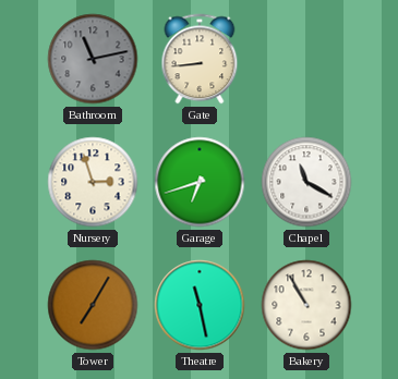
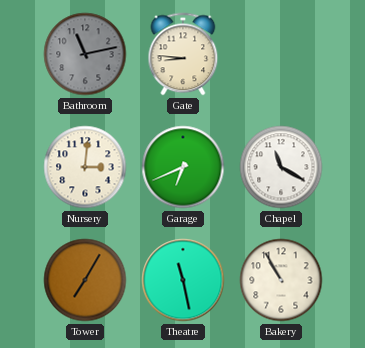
Gate: 8:44 -> 8:46 (183, 54)
Nursery: 2:57 -> 3:01 (85, 167)
Garage: 6:42 -> 6:41 (183, 167)
